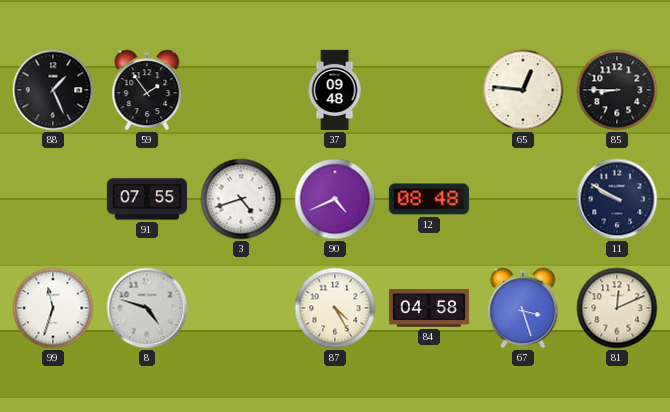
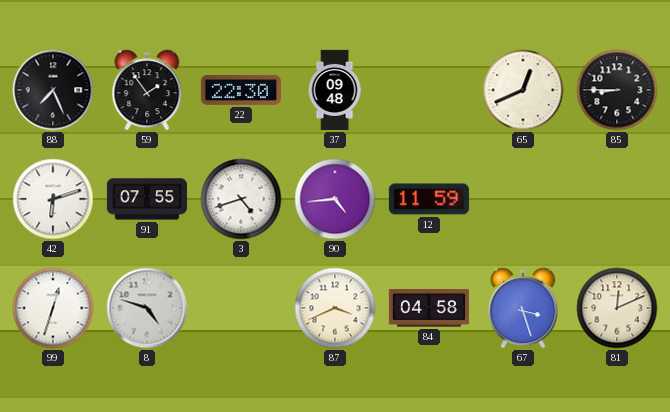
88: 1:26 -> 7:26 (53, 90)
22: none -> 22:30 (241, 90)
65: 12:46 -> 12:41 (523, 90)
42: none -> 6:12 (53, 199)
90: 4:41 -> 4:44 (335, 199)
12: 08:48 -> 11:59 (429, 199)
11: 9:50 -> none (617, 199)
99: 11:33 -> 12:33 (53, 308)
87: 4:25 -> 3:41 (335, 308)
